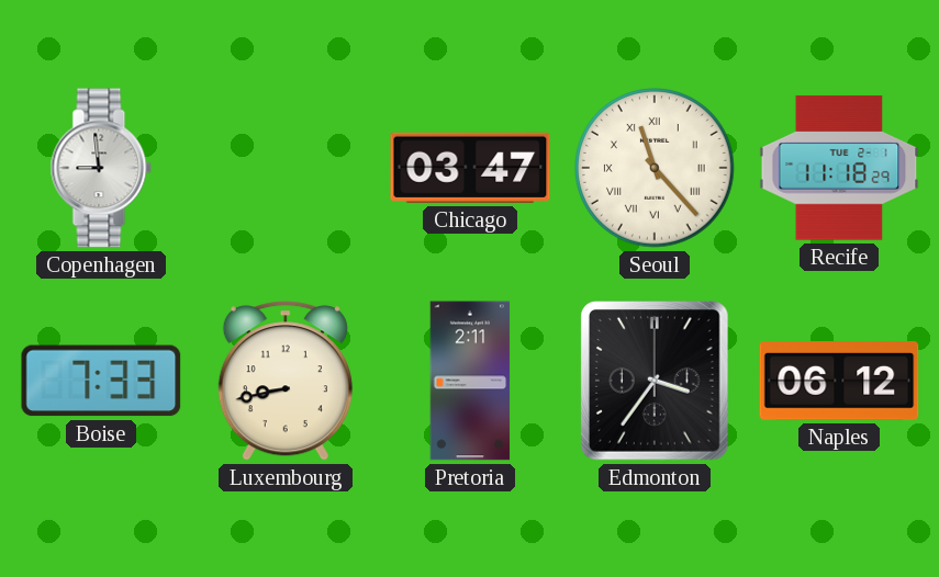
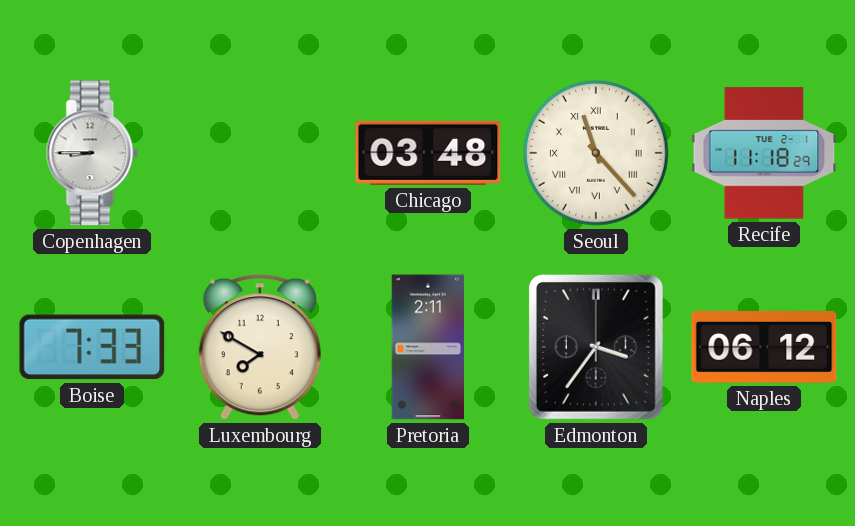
Copenhagen: 8:59 -> 8:45 (92, 153)
Chicago: 03:47 -> 03:48 (428, 153)
Luxembourg: 8:43 -> 7:50 (260, 347)
